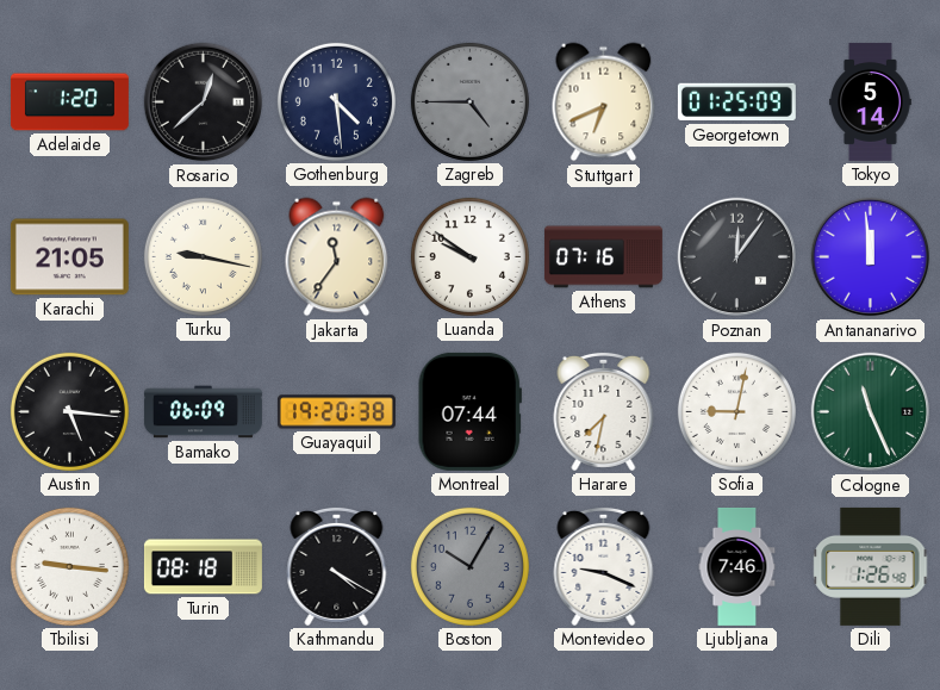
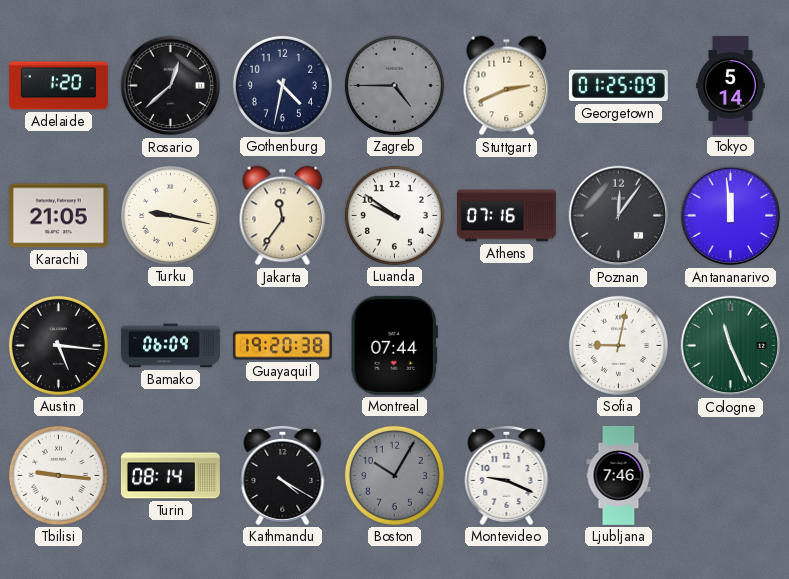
Gothenburg: 4:29 -> 4:32 (282, 85)
Stuttgart: 6:41 -> 2:41 (507, 86)
Harare: 7:32 -> none (604, 411)
Turin: 08:18 -> 08:14 (170, 476)
Dili: 1:26 -> none (871, 566)
